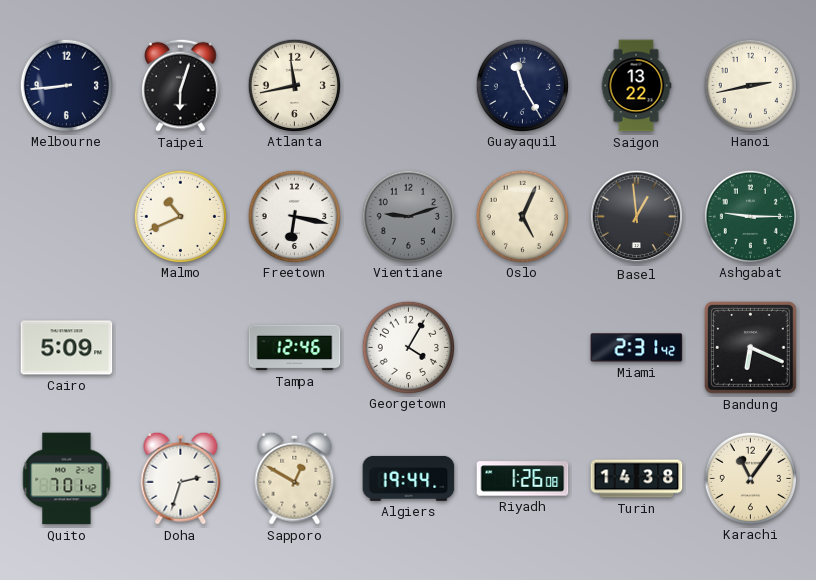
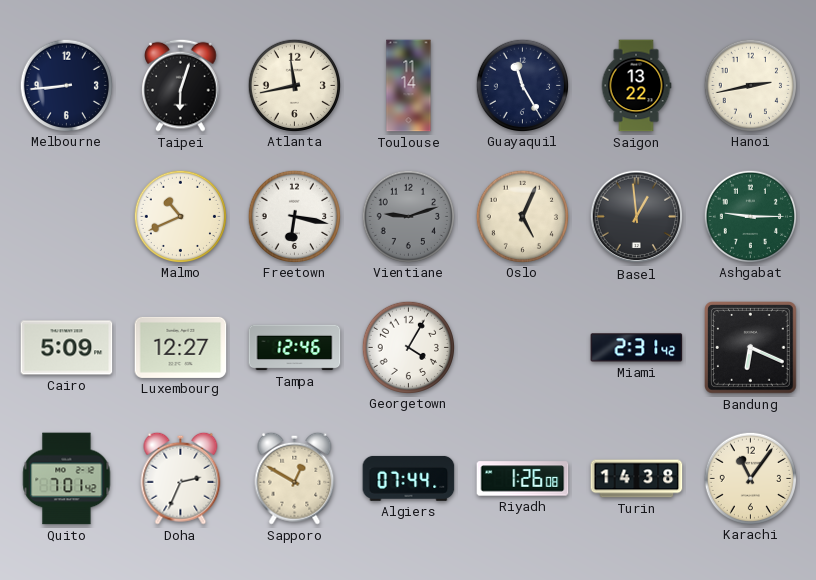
Toulouse: none -> 11:14 (409, 86)
Luxembourg: none -> 12:27 (181, 347)
Doha: 2:33 -> 2:34 (181, 478)
Algiers: 19:44 -> 07:44 (409, 478)
